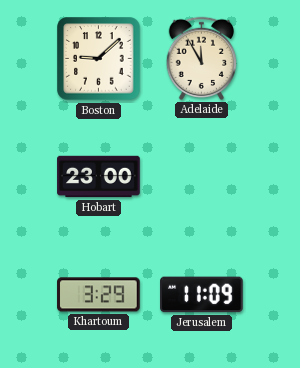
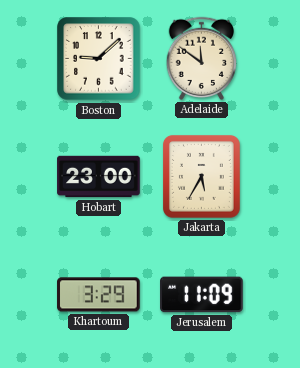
Adelaide: 11:55 -> 11:51 (202, 58)
Jakarta: none -> 5:35 (201, 176)
